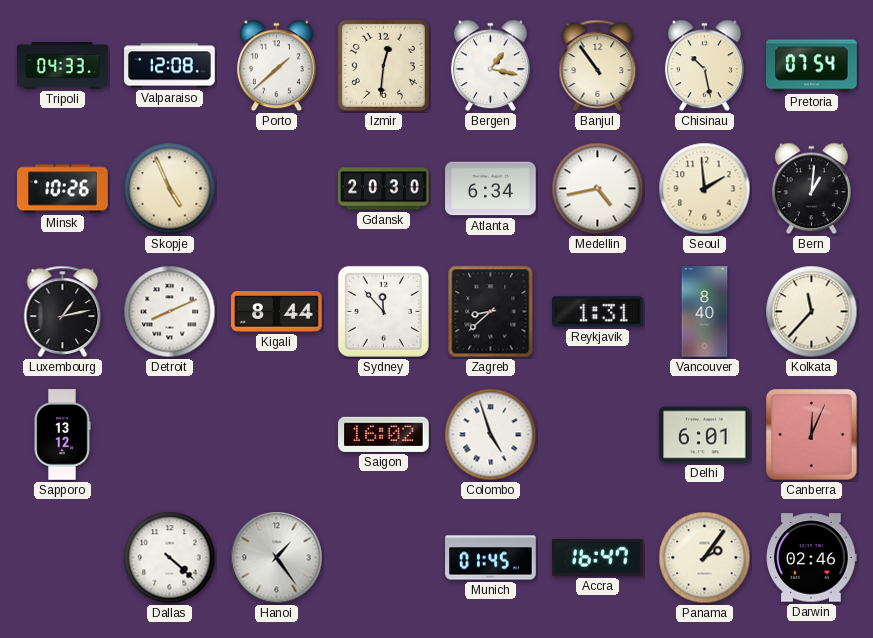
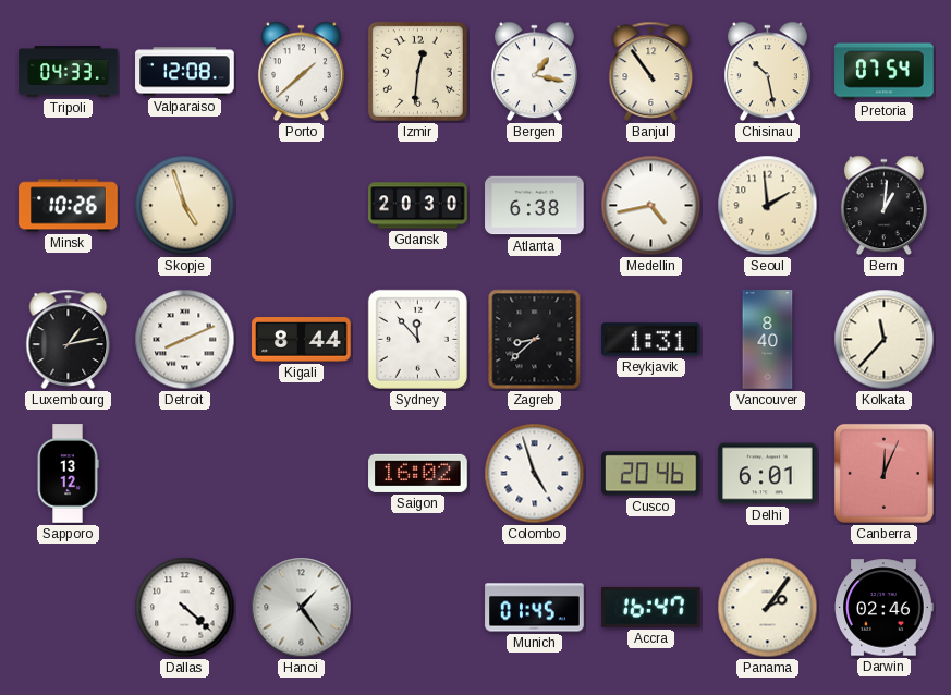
Skopje: 4:56 -> 4:57 (185, 206)
Atlanta: 6:34 -> 6:38 (535, 206)
Cusco: none -> 20:46 (651, 474)
